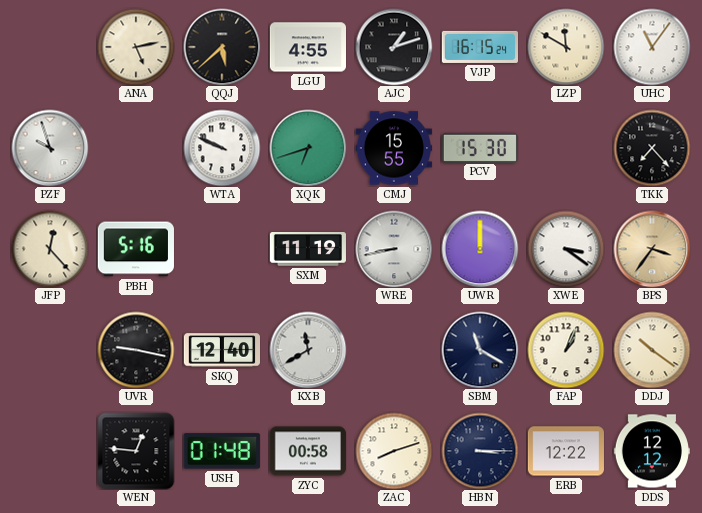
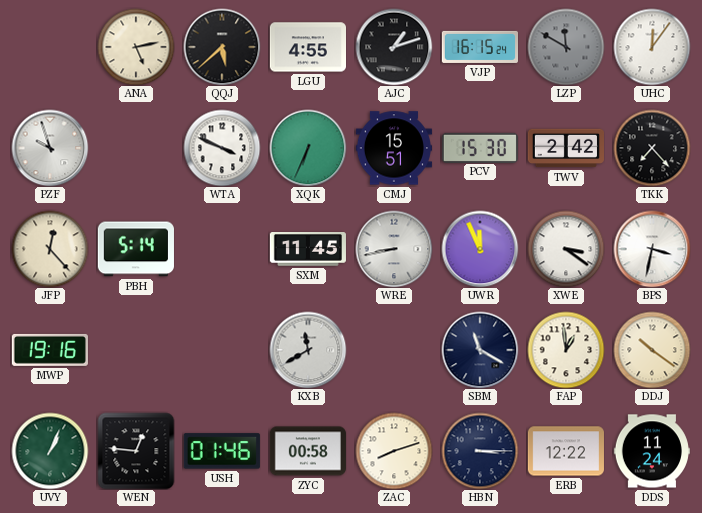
LZP dial: cream -> grey (566, 47)
UHC: 11:06 -> 12:06 (652, 47)
WTA: 9:49 -> 3:49 (222, 148)
XQK: 6:42 -> 6:34 (308, 148)
CMJ: 15:55 -> 15:51 (393, 148)
TWV: none -> 2:42 (565, 148)
PBH: 5:16 -> 5:14 (136, 249)
SXM: 11:19 -> 11:45 (308, 249)
UWR: 12:00 -> 11:56 (480, 249)
BPS: 3:36 -> 3:32 (652, 249)
BPS dial: champagne -> white (652, 249)
MWP: none -> 19:16 (50, 350)
UVR: 9:17 -> none (136, 350)
SKQ: 12:40 -> none (221, 350)
FAP: 1:04 -> 12:59 (566, 350)
UVY: none -> 1:04 (50, 451)
USH: 01:48 -> 01:46 (222, 451)
DDS: 12:12 -> 11:24 (652, 451)
